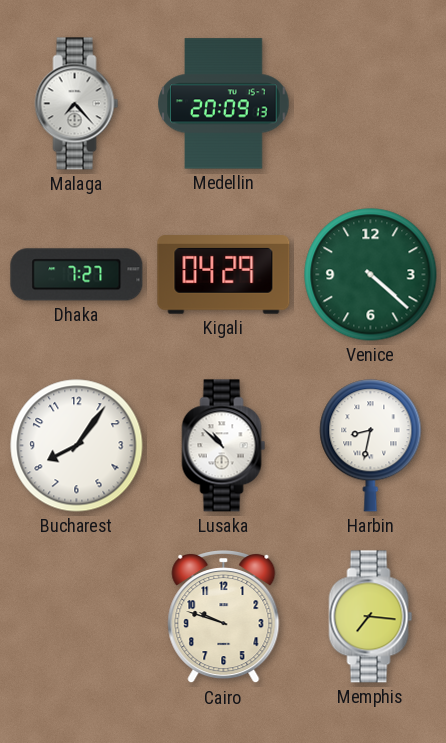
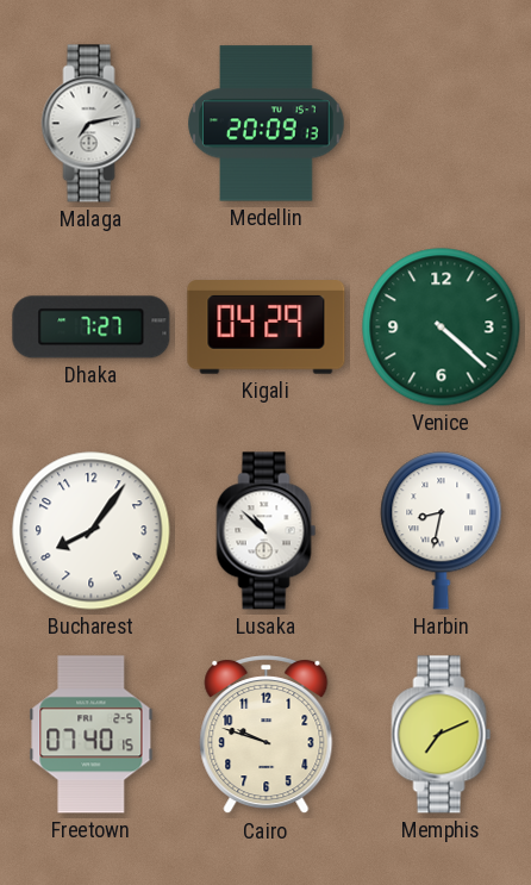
Malaga: 7:23 -> 7:13 (92, 124)
Freetown: none -> 07:40 (92, 735)
Memphis: 7:16 -> 7:11 (442, 735)
